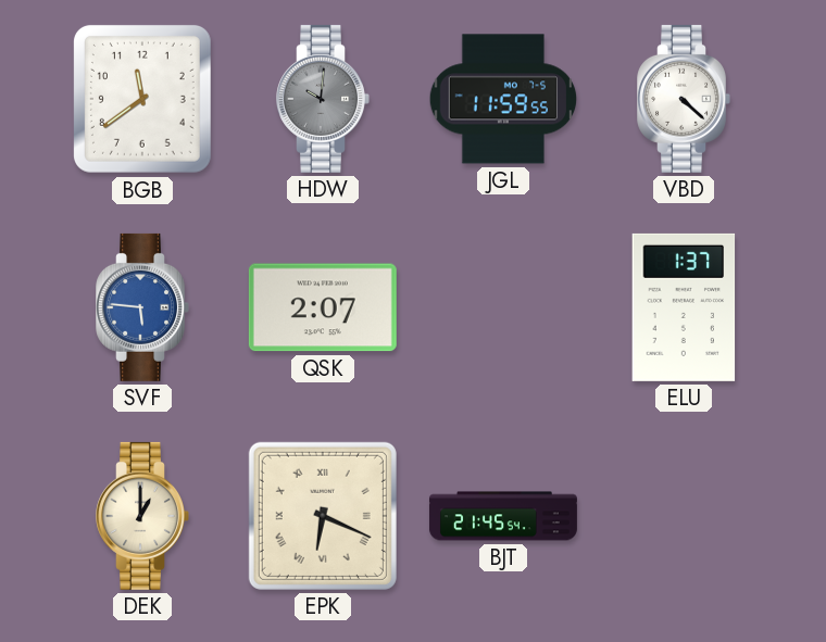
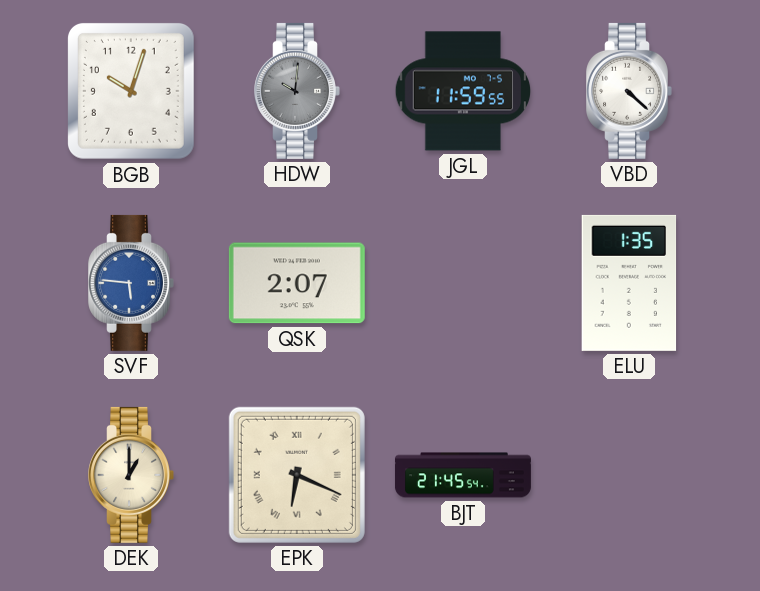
BGB: 11:39 -> 10:03 (131, 91)
ELU: 1:37 -> 1:35 (629, 283)
